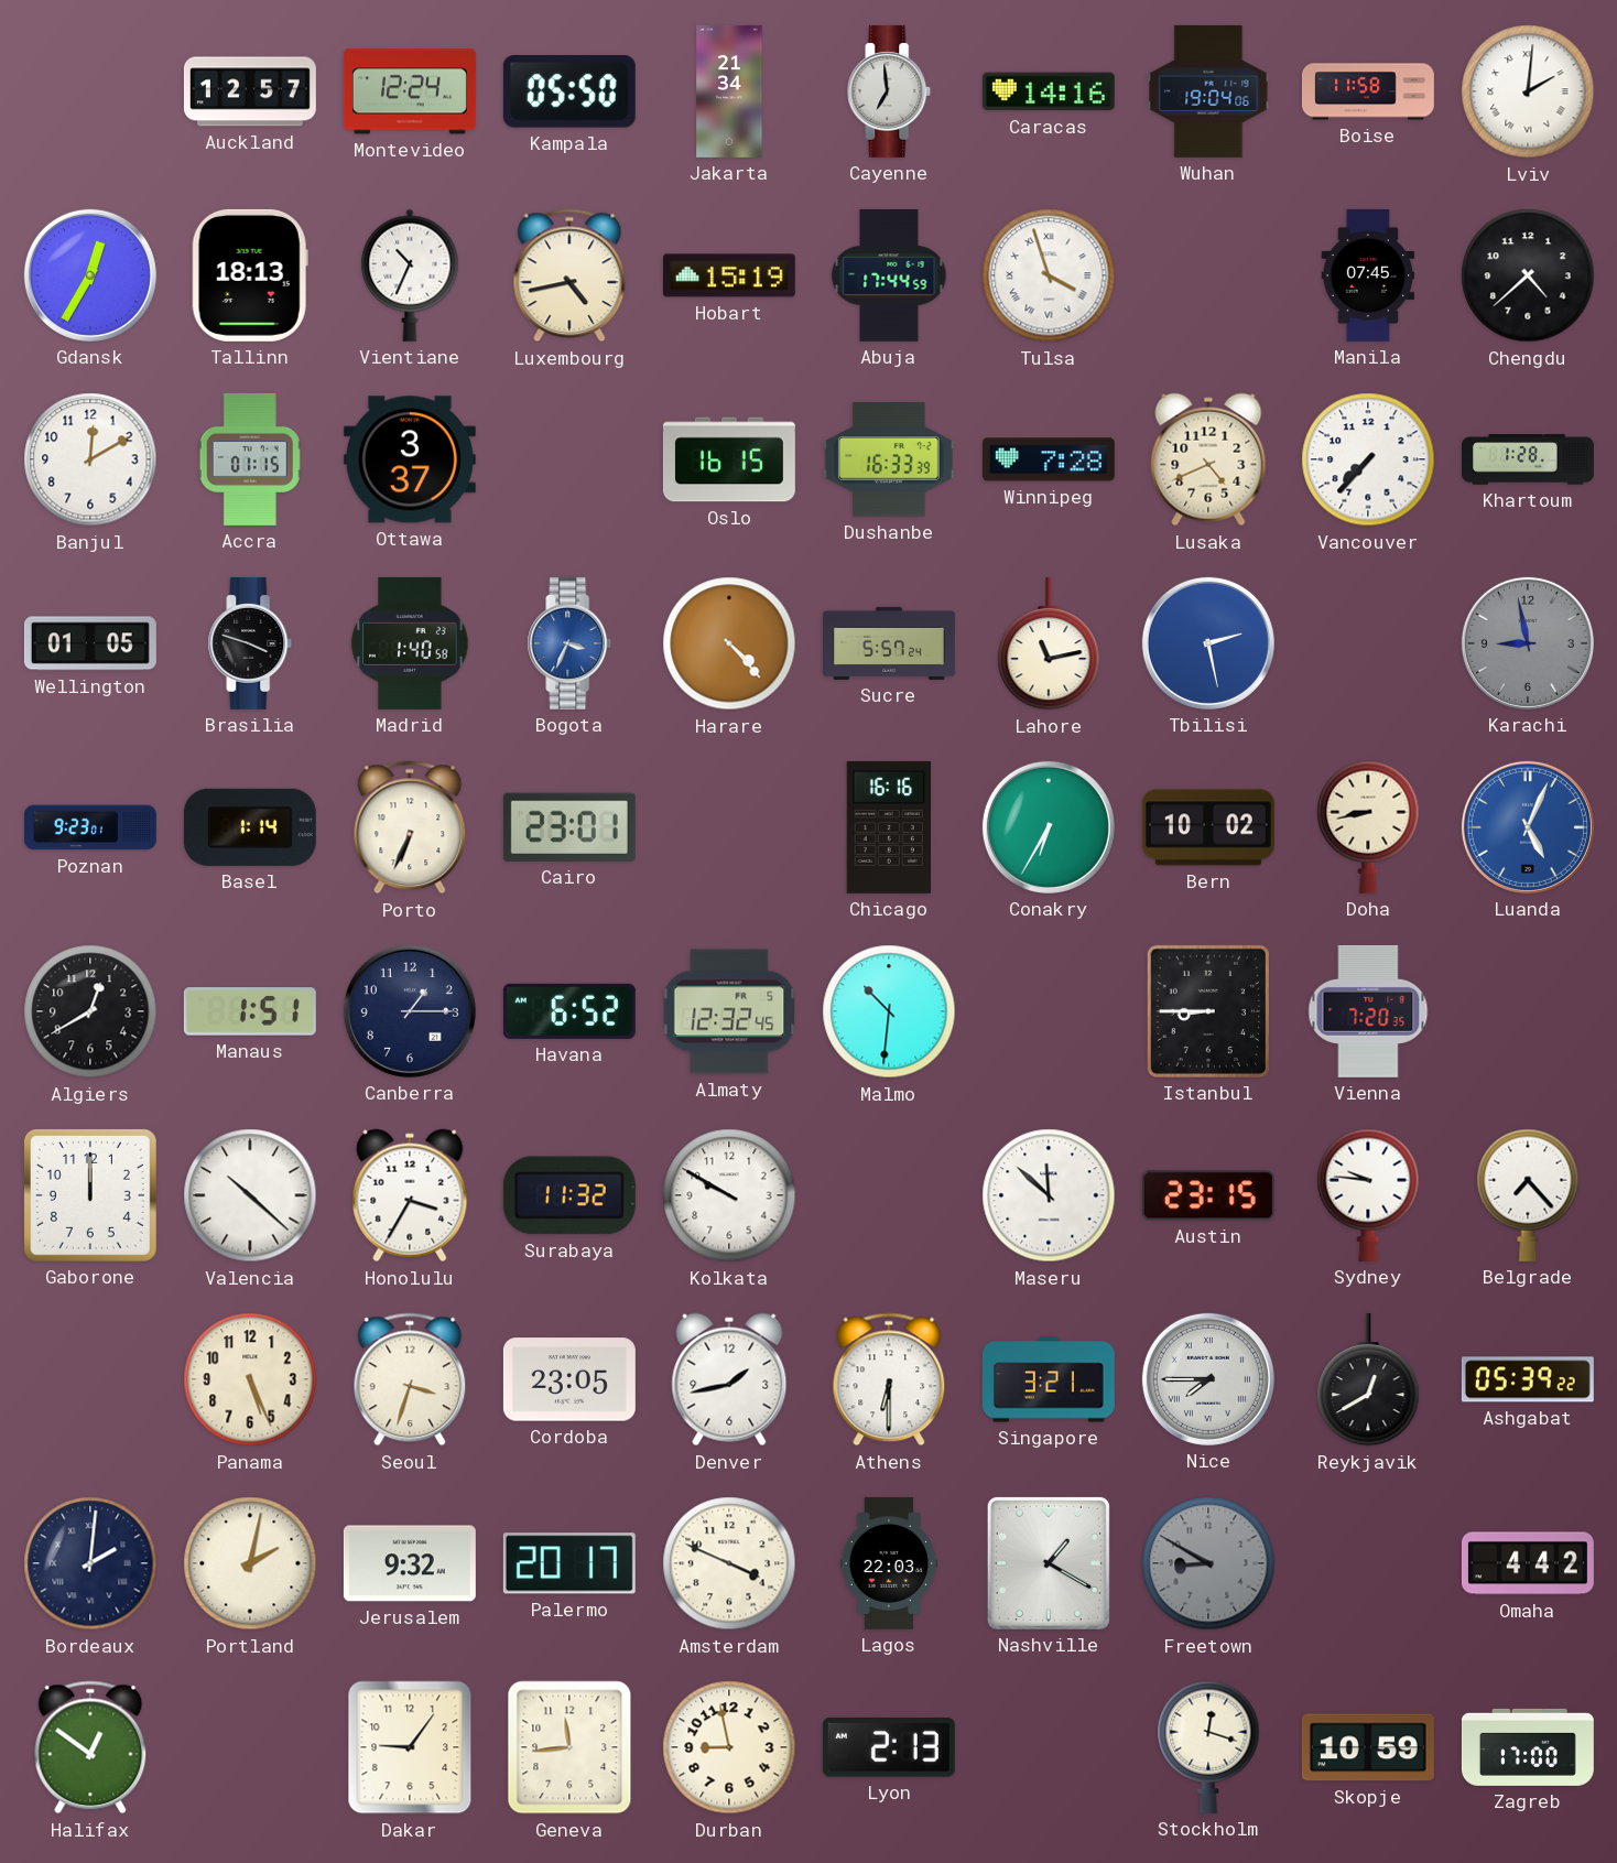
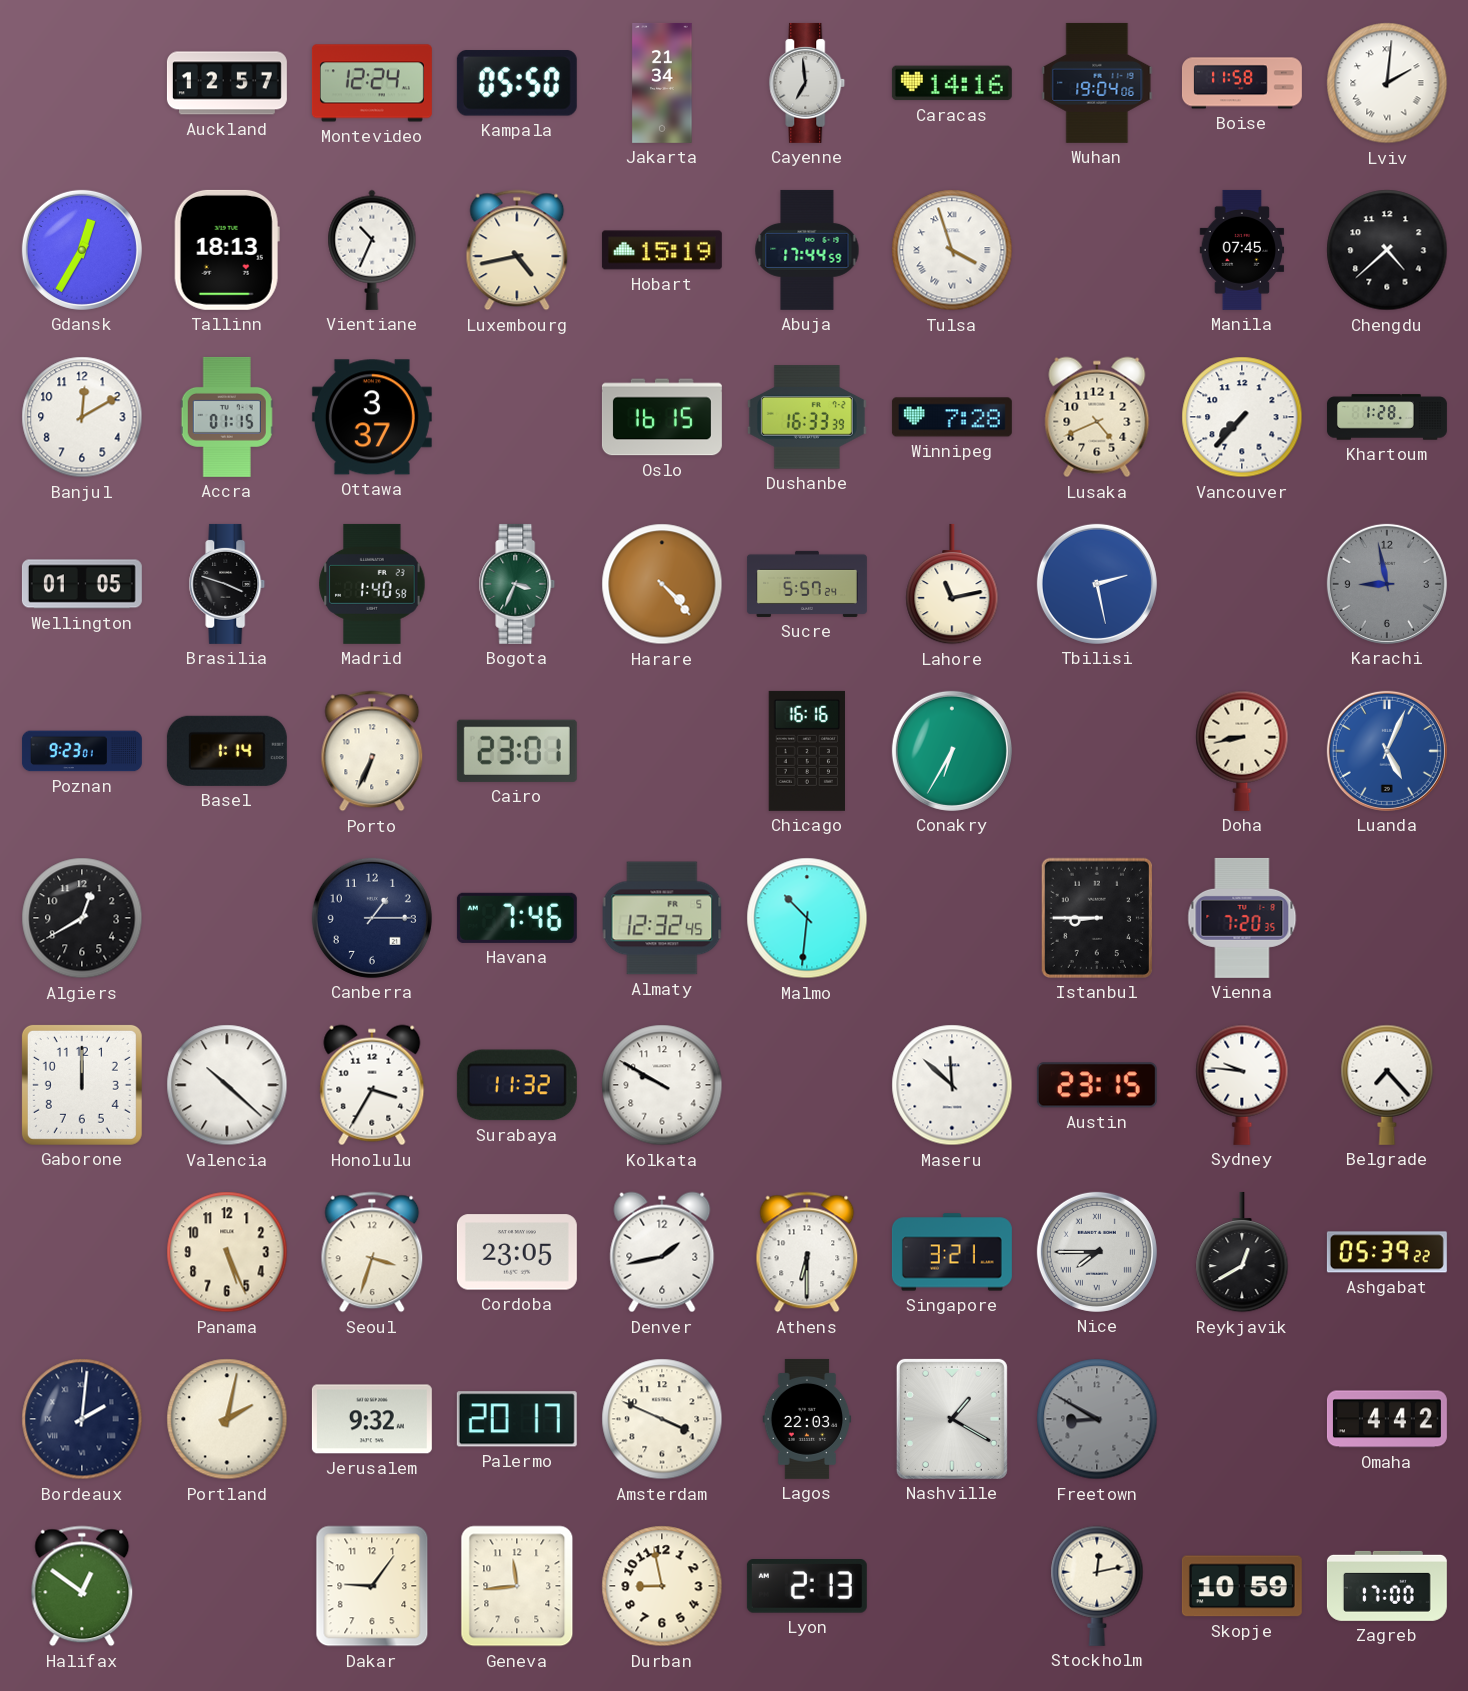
Bogota dial: blue -> green (517, 584)
Bern: 10:02 -> none (1208, 827)
Manaus: 1:51 -> none (250, 1011)
Havana: 6:52 -> 7:46 (517, 918)
Stockholm: 12:18 -> 12:13 (1097, 1586)
